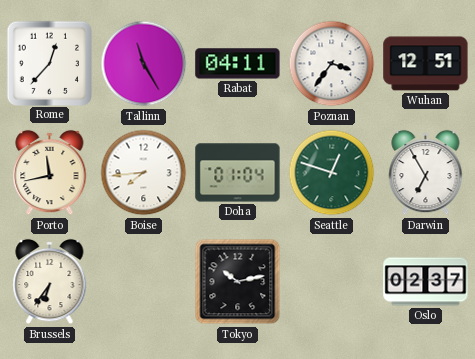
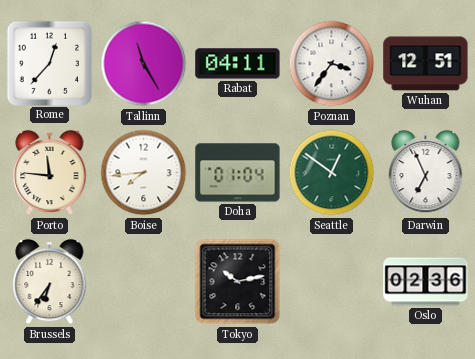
Porto: 11:43 -> 11:46 (50, 173)
Seattle: 12:48 -> 12:51 (332, 173)
Darwin: 6:55 -> 6:56 (426, 173)
Oslo: 02:37 -> 02:36 (426, 282)
